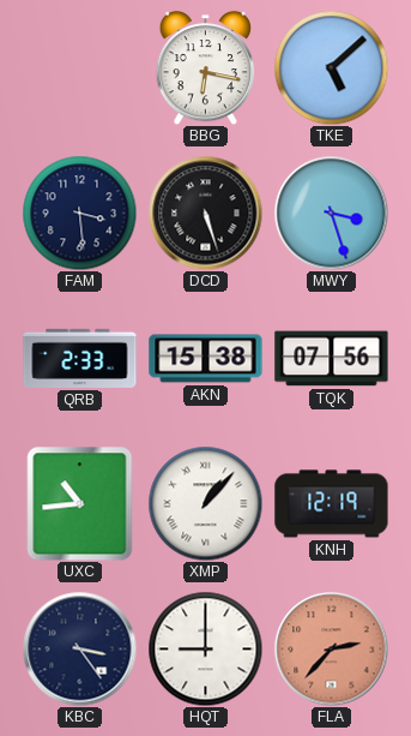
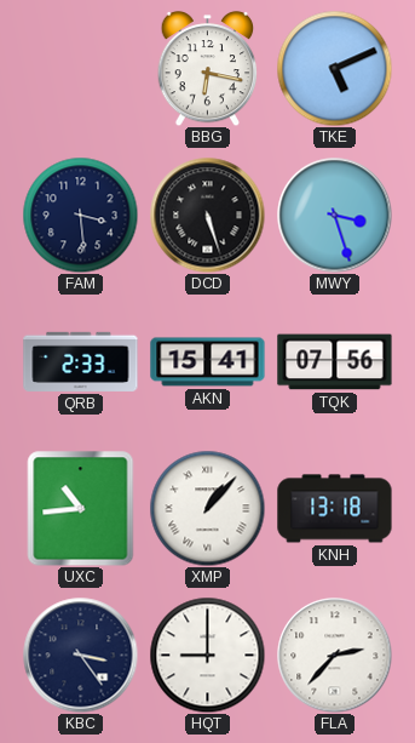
TKE: 5:08 -> 5:11 (334, 68)
AKN: 15:38 -> 15:41 (208, 362)
KNH: 12:19 -> 13:18 (335, 509)
FLA dial: salmon -> white (334, 655)
